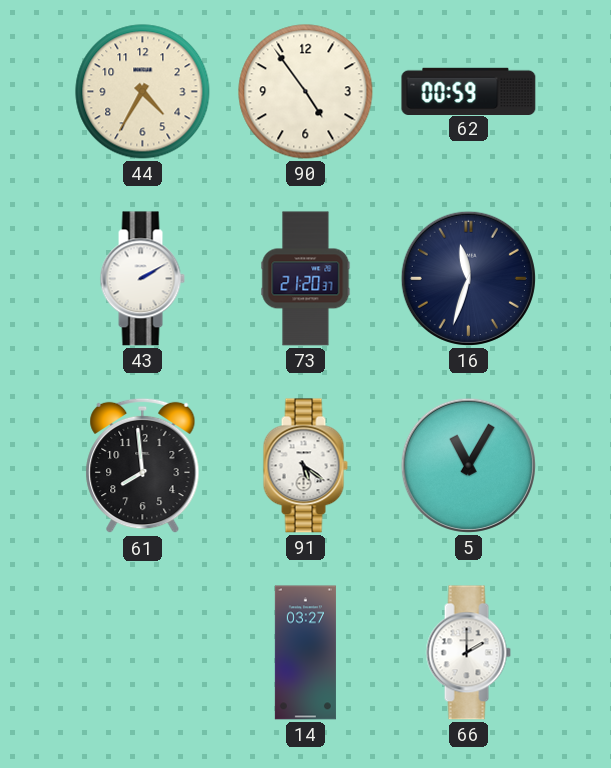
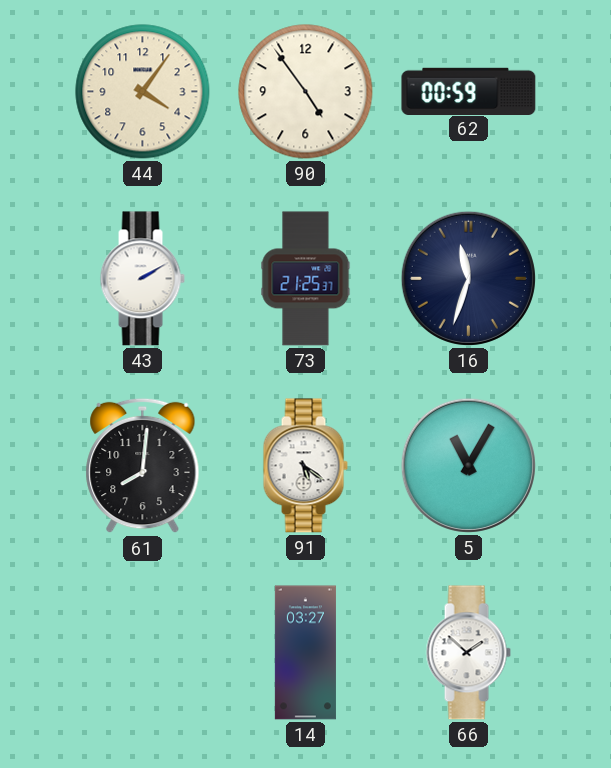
44: 4:35 -> 4:06 (143, 92)
73: 21:20 -> 21:25 (306, 279)
61: 7:59 -> 8:01 (143, 466)
66: 2:00 -> 1:52 (468, 653)
